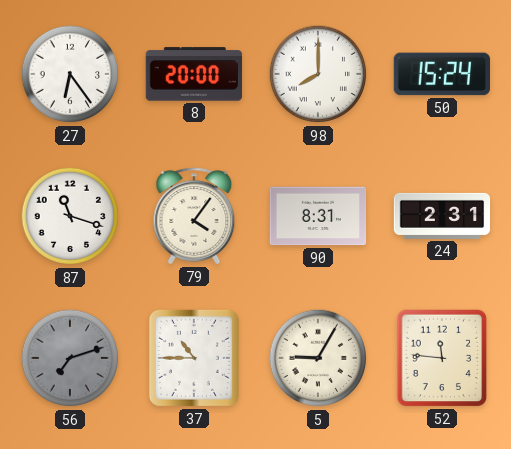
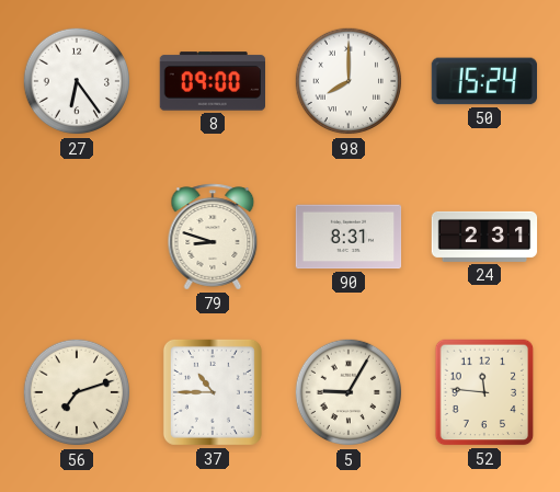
8: 20:00 -> 09:00 (212, 81)
87: 11:18 -> none (70, 216)
79: 4:06 -> 8:48 (213, 237)
56 dial: grey -> cream (77, 392)
